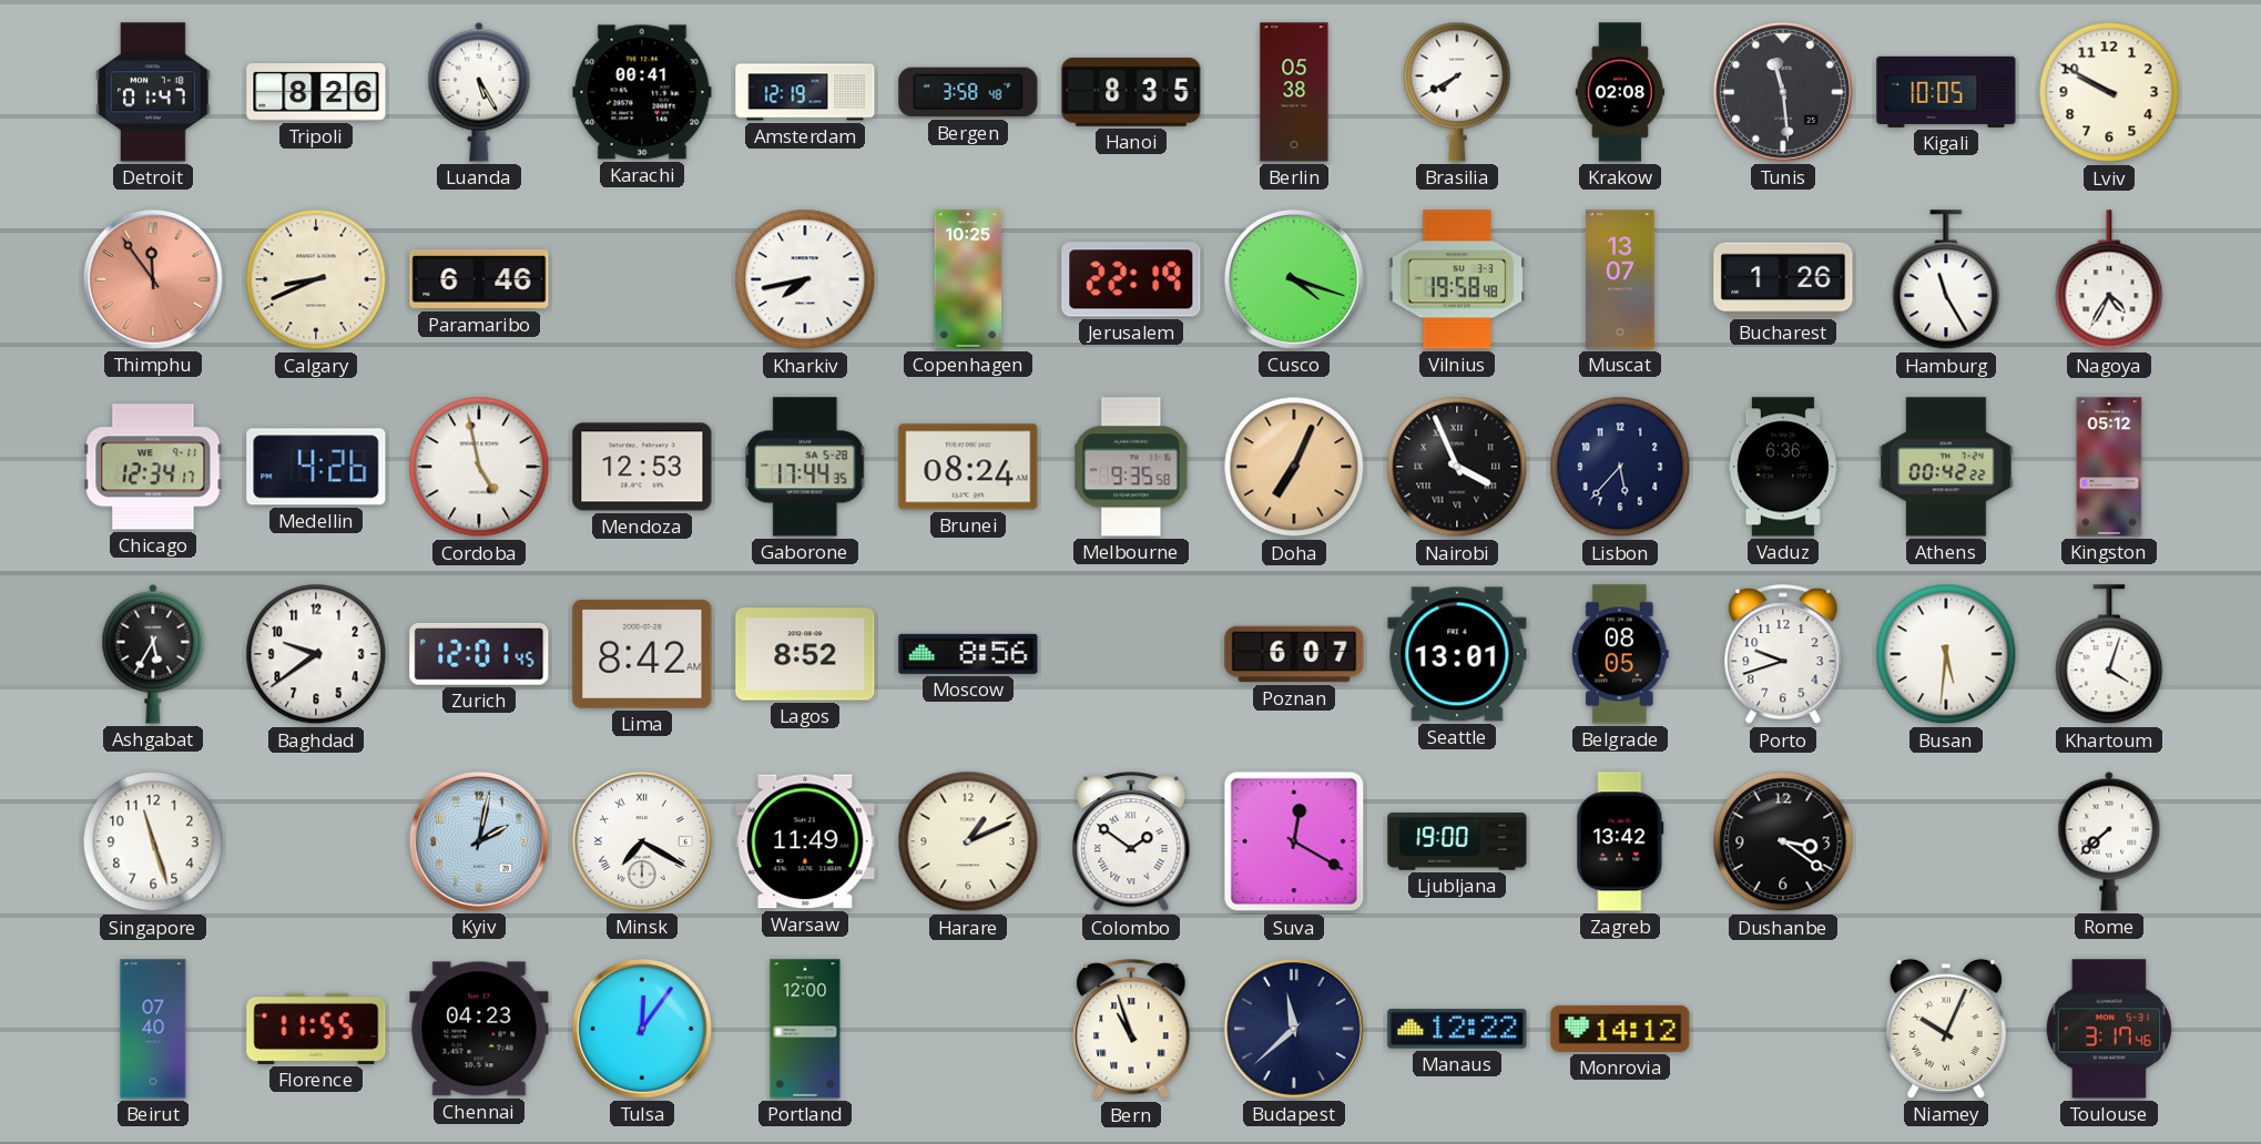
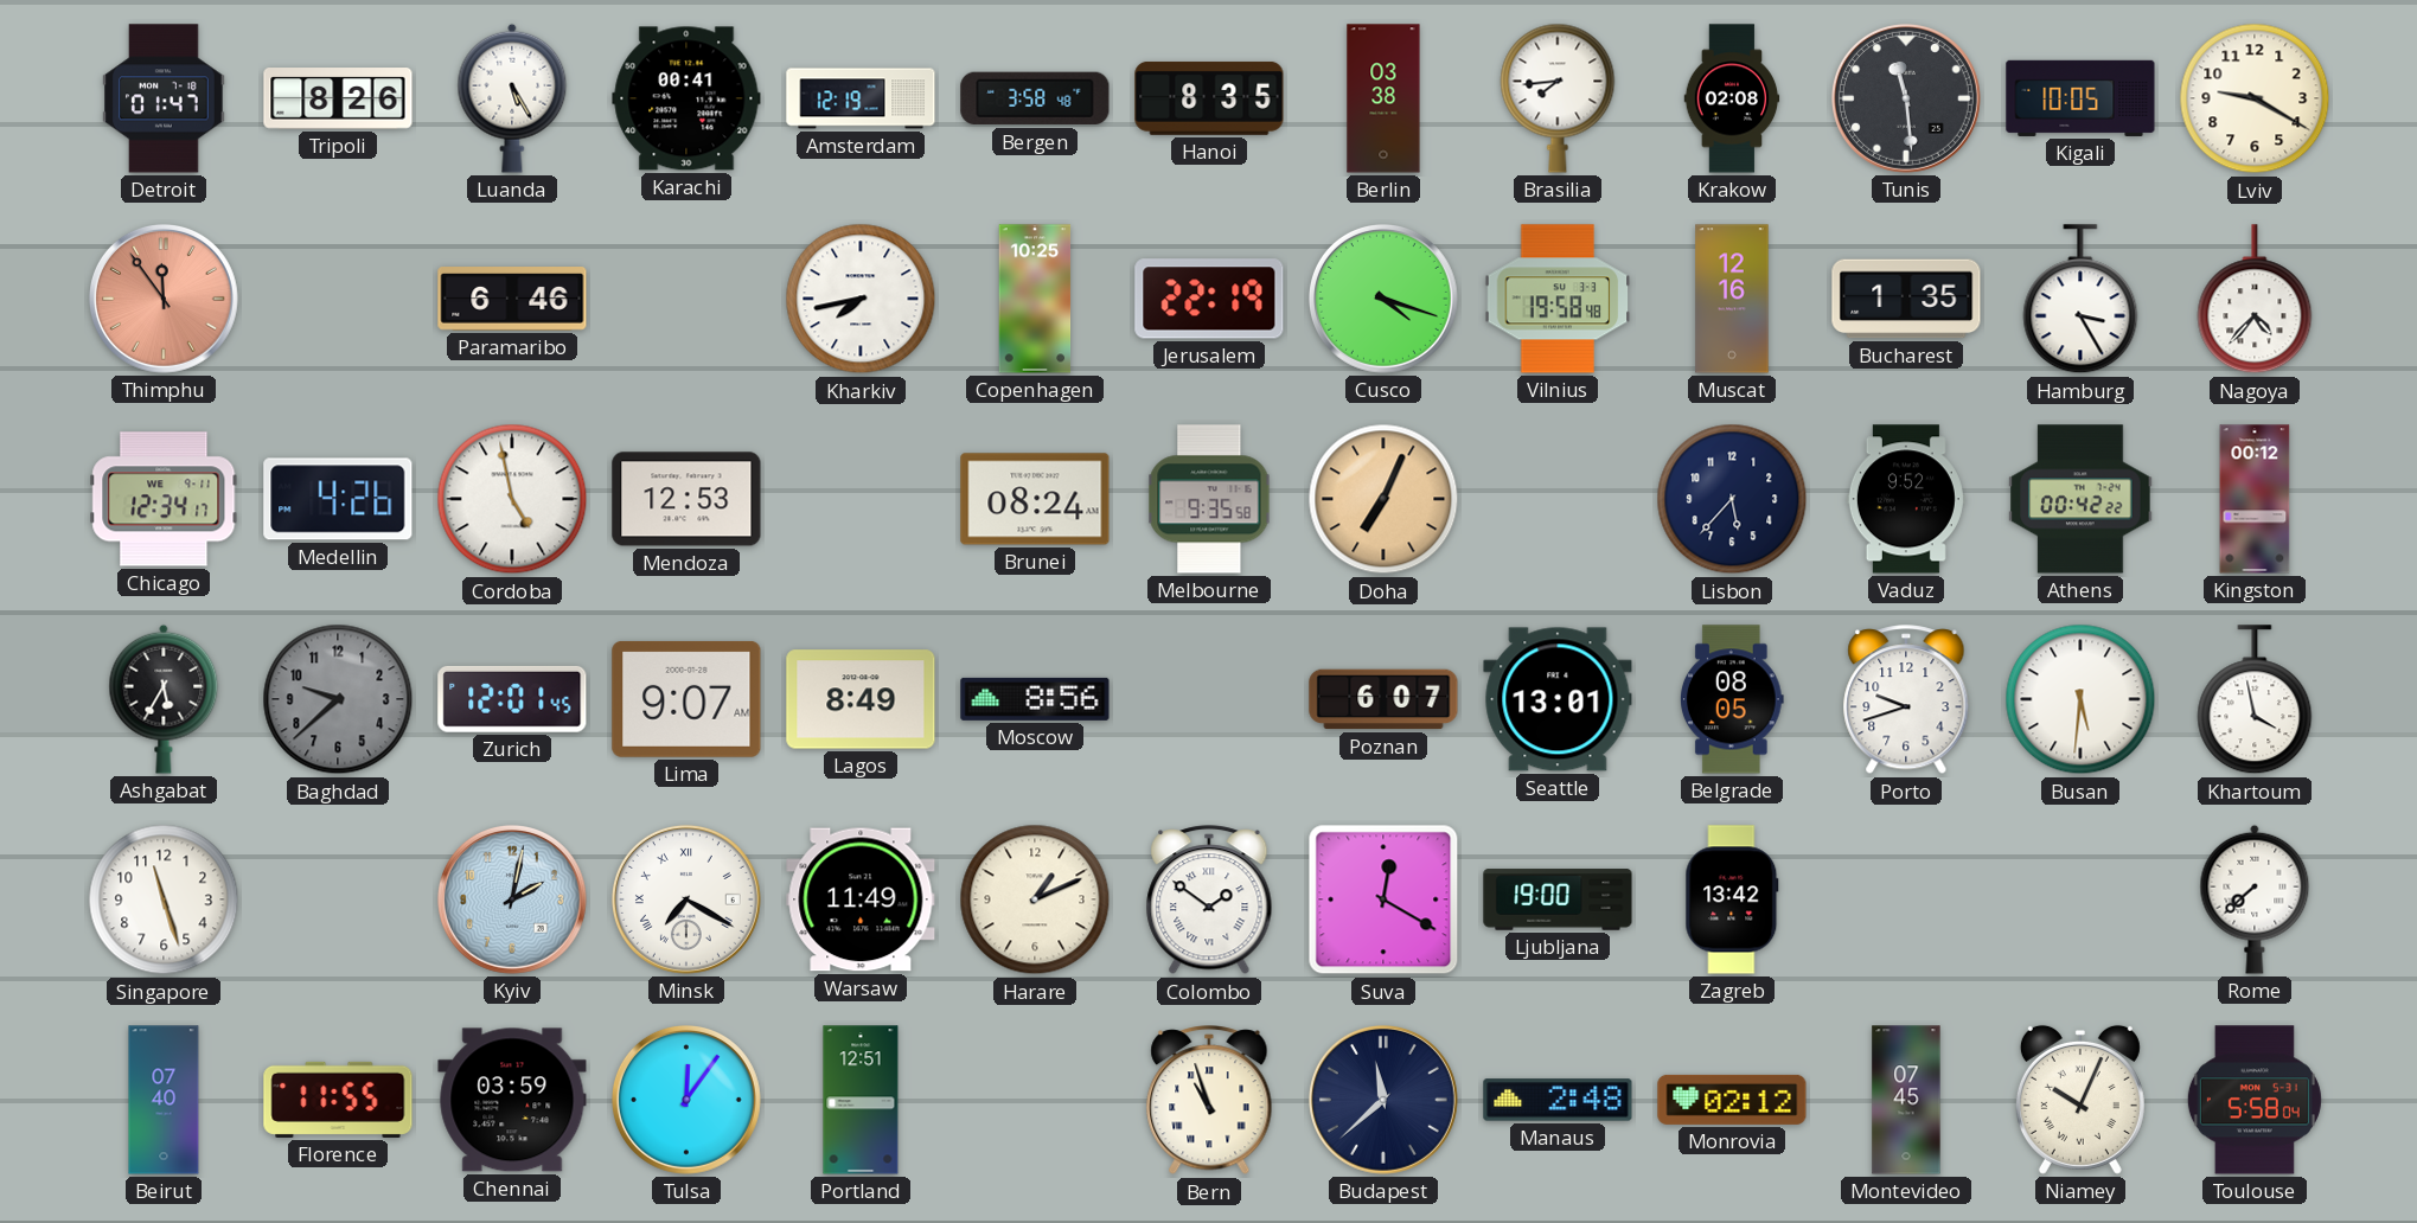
Berlin: 05:38 -> 03:38 (1383, 98)
Brasilia: 7:40 -> 7:44 (1558, 98)
Lviv: 9:50 -> 9:20 (2255, 98)
Calgary: 8:41 -> none (316, 279)
Muscat: 13:07 -> 12:16 (1732, 299)
Bucharest: 1:26 -> 1:35 (1906, 299)
Hamburg: 11:25 -> 3:25 (2080, 300)
Nagoya: 4:35 -> 4:37 (2255, 300)
Gaborone: 17:44 -> none (806, 467)
Nairobi: 3:56 -> none (1457, 467)
Vaduz: 6:36 -> 9:52 (1906, 499)
Kingston: 05:12 -> 00:12 (2255, 499)
Baghdad: 9:39 -> 9:38 (338, 699)
Baghdad dial: white -> grey (338, 699)
Lima: 8:42 -> 9:07 (686, 699)
Lagos: 8:52 -> 8:49 (861, 699)
Khartoum: 4:03 -> 3:58 (2255, 700)
Dushanbe: 3:21 -> none (1783, 841)
Chennai: 04:23 -> 03:59 (512, 1100)
Portland: 12:00 -> 12:51 (861, 1100)
Manaus: 12:22 -> 2:48 (1558, 1100)
Monrovia: 14:12 -> 02:12 (1732, 1100)
Montevideo: none -> 07:45 (1906, 1100)
Toulouse: 3:17 -> 5:58 (2255, 1100)
